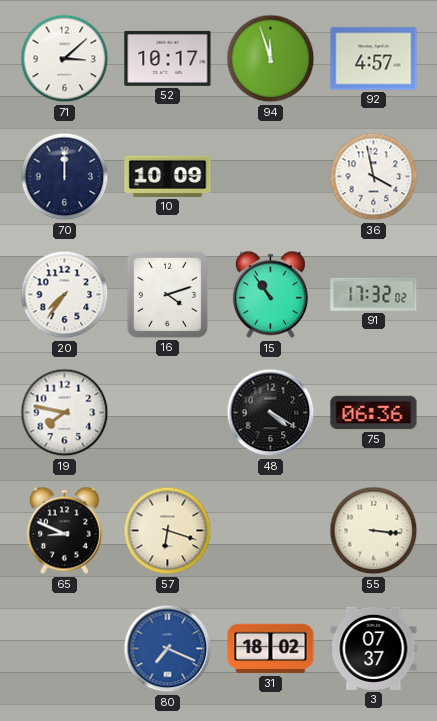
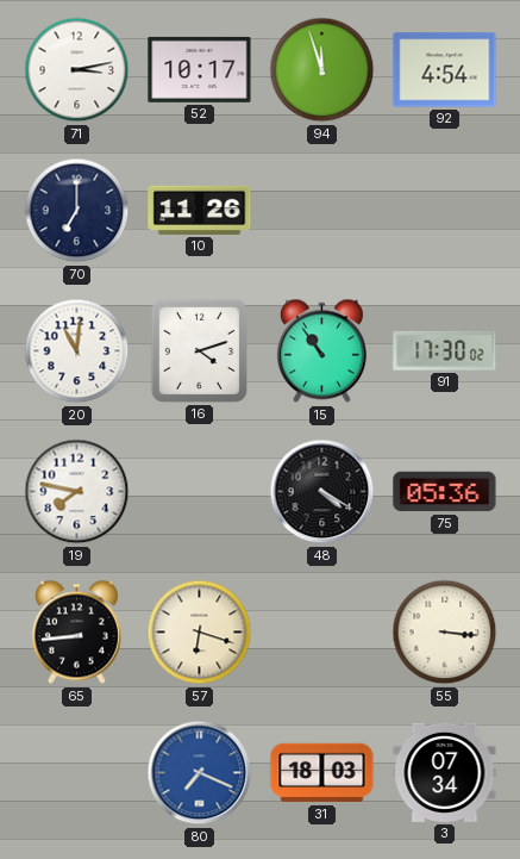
71: 3:08 -> 3:13 (77, 70)
92: 4:57 -> 4:54 (445, 70)
70: 12:00 -> 7:00 (77, 211)
10: 10:09 -> 11:26 (200, 210)
36: 3:58 -> none (374, 177)
20: 7:36 -> 11:01 (77, 351)
91: 17:32 -> 17:30 (445, 350)
75: 06:36 -> 05:36 (445, 492)
65: 8:49 -> 8:44 (76, 633)
31: 18:02 -> 18:03 (322, 773)
3: 07:37 -> 07:34 (445, 772)
